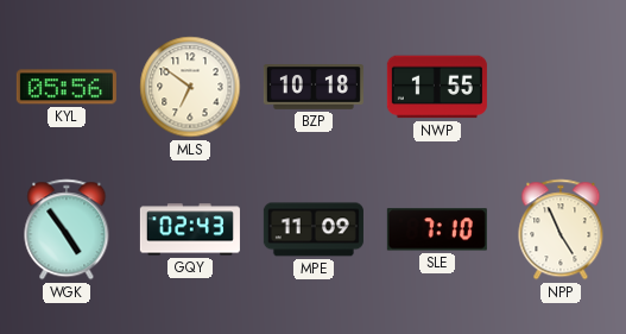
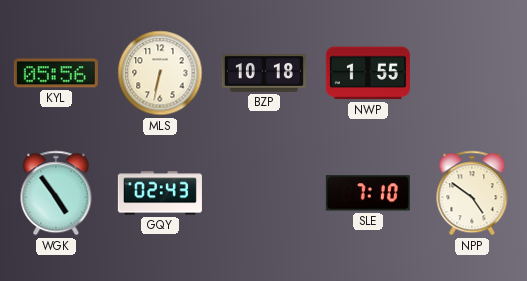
MLS: 6:51 -> 6:32 (160, 73)
MPE: 11:09 -> none (314, 229)
NPP: 4:56 -> 4:51 (472, 193)
